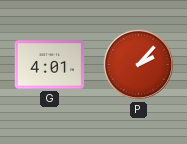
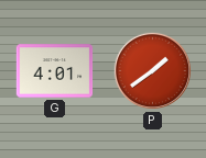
P: 2:07 -> 1:39 (152, 70)
